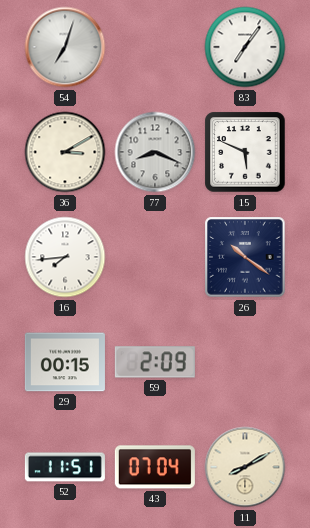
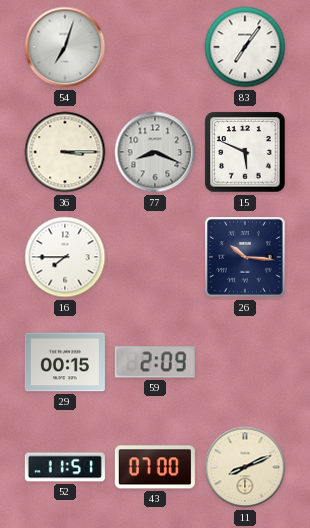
36: 3:10 -> 3:15 (65, 152)
16: 7:44 -> 7:45 (65, 257)
26: 10:21 -> 10:16 (245, 257)
43: 07:04 -> 07:00 (155, 467)
11: 8:10 -> 8:11 (245, 467)
